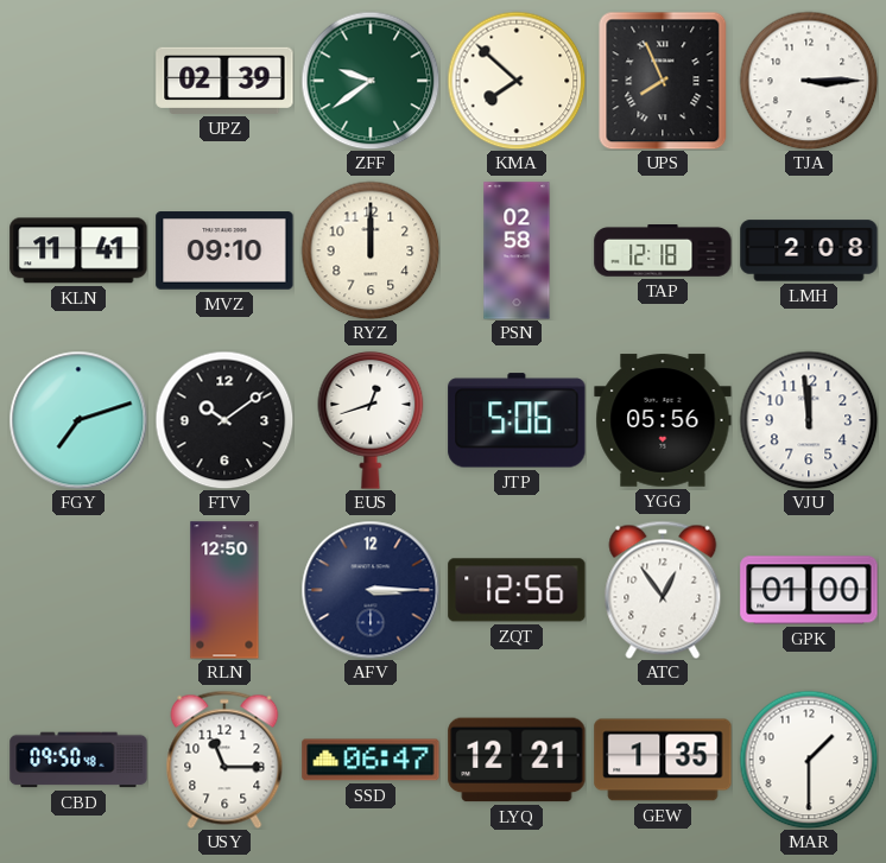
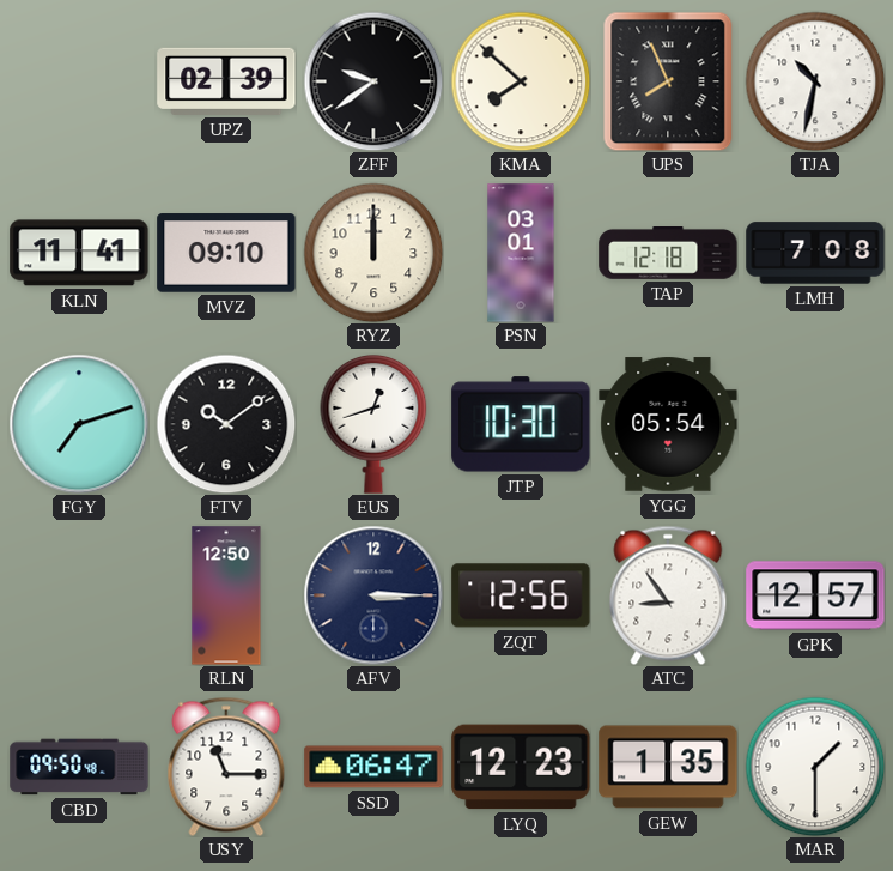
ZFF dial: green -> black (373, 81)
TJA: 3:15 -> 10:32 (815, 81)
PSN: 02:58 -> 03:01 (521, 253)
LMH: 2:08 -> 7:08 (815, 253)
JTP: 5:06 -> 10:30 (521, 424)
YGG: 05:56 -> 05:54 (668, 424)
VJU: 11:59 -> none (809, 420)
ATC: 12:54 -> 8:54 (668, 595)
GPK: 01:00 -> 12:57 (815, 595)
LYQ: 12:21 -> 12:23 (521, 767)
